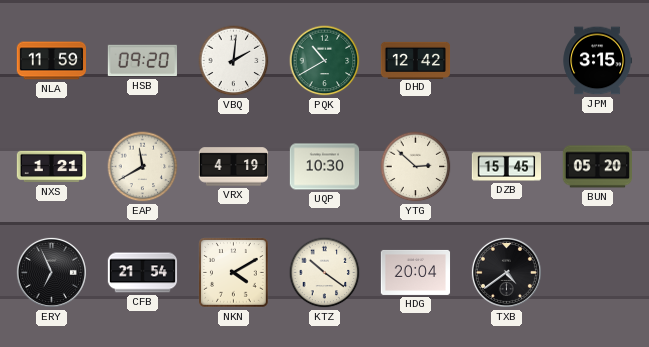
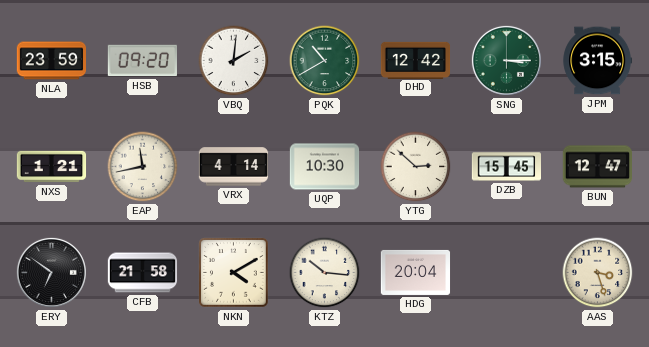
NLA: 11:59 -> 23:59 (51, 61)
SNG: none -> 3:15 (506, 60)
EAP: 11:40 -> 11:43 (143, 167)
VRX: 4:19 -> 4:14 (234, 167)
BUN: 05:20 -> 12:47 (597, 167)
ERY: 6:56 -> 6:51 (51, 272)
CFB: 21:54 -> 21:58 (143, 273)
KTZ: 10:21 -> 10:16 (325, 273)
TXB: 4:39 -> none (506, 272)
AAS: none -> 3:27 (598, 273)
